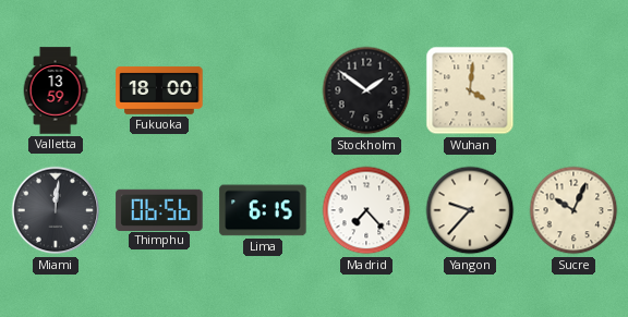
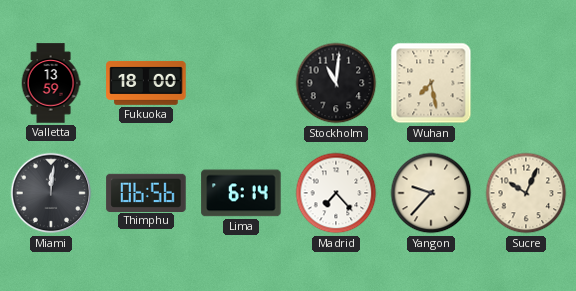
Stockholm: 1:51 -> 11:01 (336, 83)
Wuhan: 4:01 -> 7:28 (431, 83)
Lima: 6:15 -> 6:14 (241, 193)
